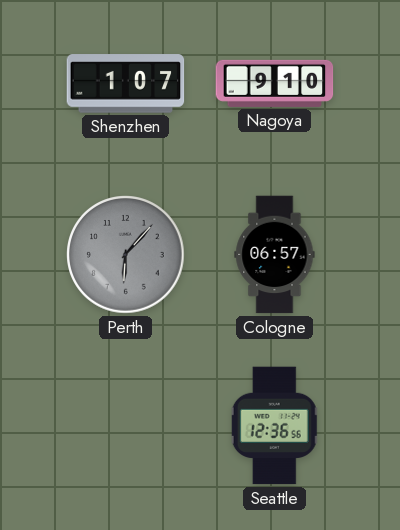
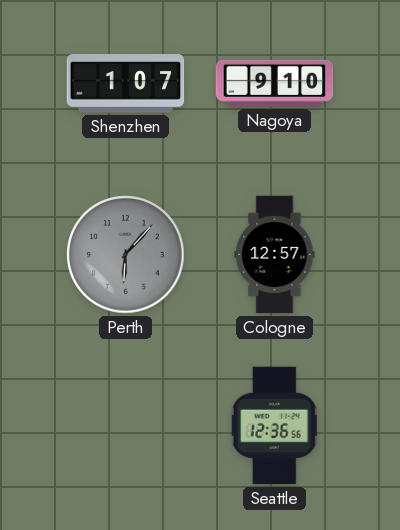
Cologne: 06:57 -> 12:57 (275, 255)
